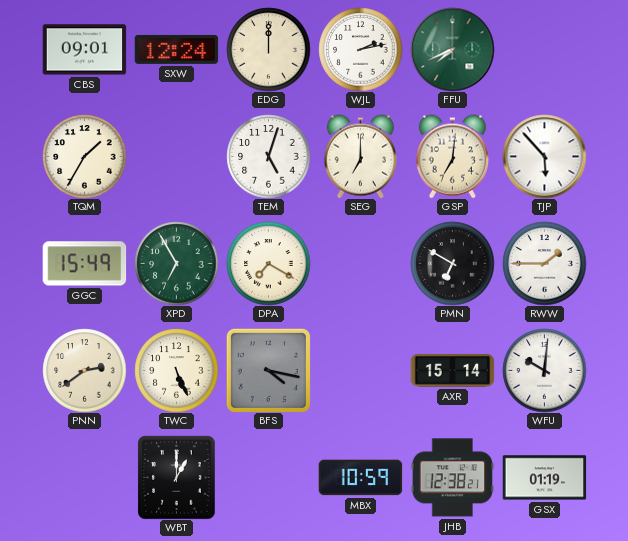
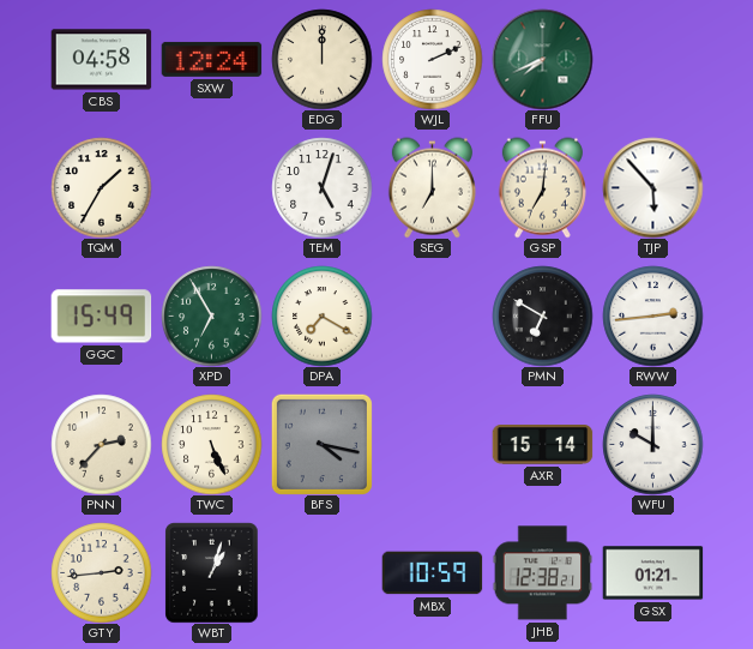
CBS: 09:01 -> 04:58 (101, 60)
WJL: 2:13 -> 2:11 (432, 59)
RWW: 1:45 -> 2:44 (652, 316)
PNN: 2:39 -> 2:37 (101, 444)
WFU: 10:01 -> 10:00 (652, 444)
GTY: none -> 2:44 (101, 572)
WBT: 1:00 -> 1:03 (212, 572)
GSX: 01:19 -> 01:21 (652, 573)
